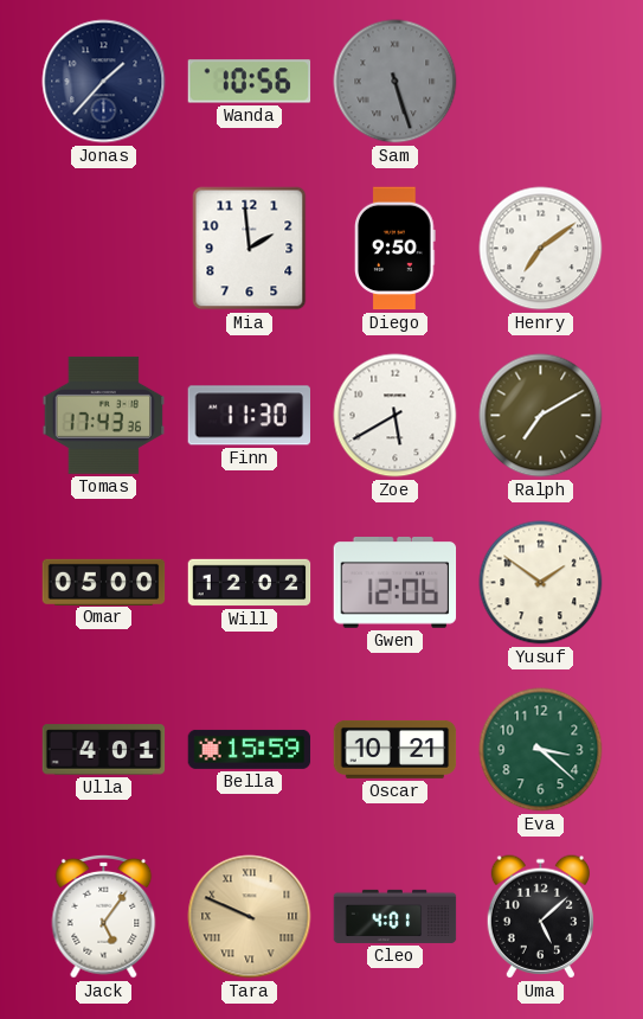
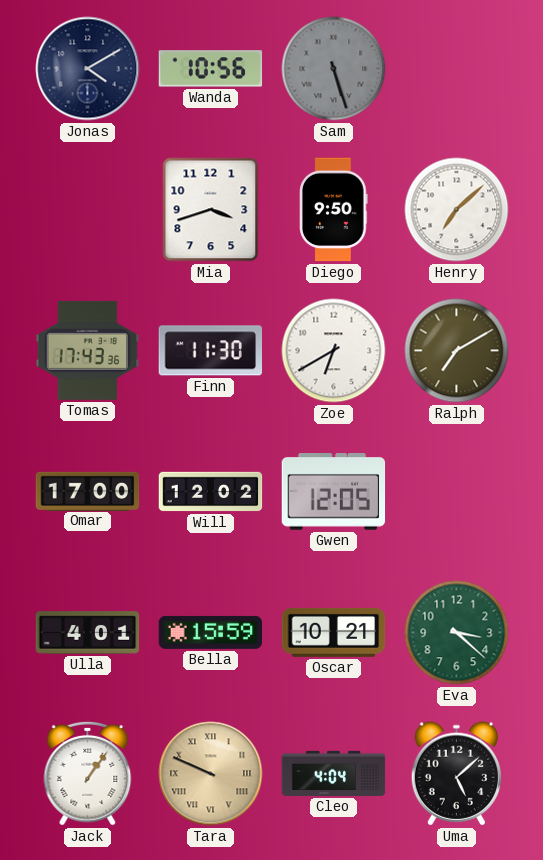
Jonas: 1:37 -> 4:10 (88, 69)
Mia: 1:59 -> 3:42 (211, 210)
Henry: 7:09 -> 7:08 (457, 210)
Zoe: 5:40 -> 6:40 (334, 351)
Omar: 05:00 -> 17:00 (88, 491)
Gwen: 12:06 -> 12:05 (334, 492)
Yusuf: 1:51 -> none (541, 583)
Jack: 5:06 -> 1:06 (88, 773)
Cleo: 4:01 -> 4:04 (334, 773)
